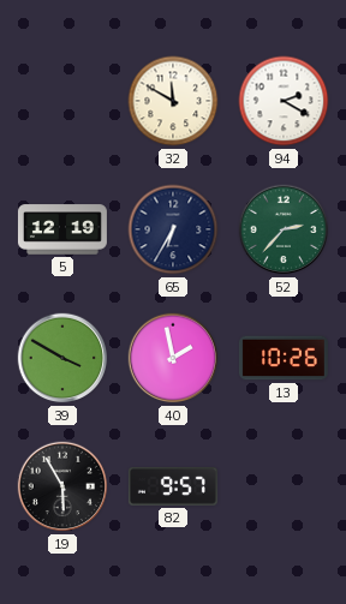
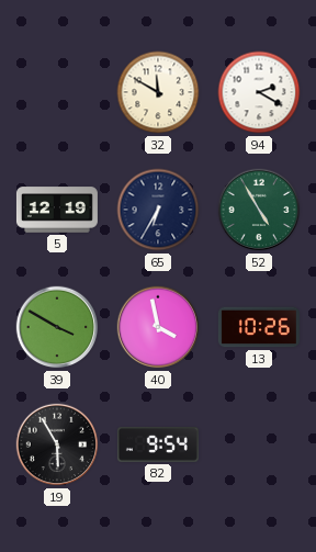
52: 2:37 -> 4:55 (259, 210)
40: 1:58 -> 3:58 (158, 327)
82: 9:57 -> 9:54 (158, 446)
